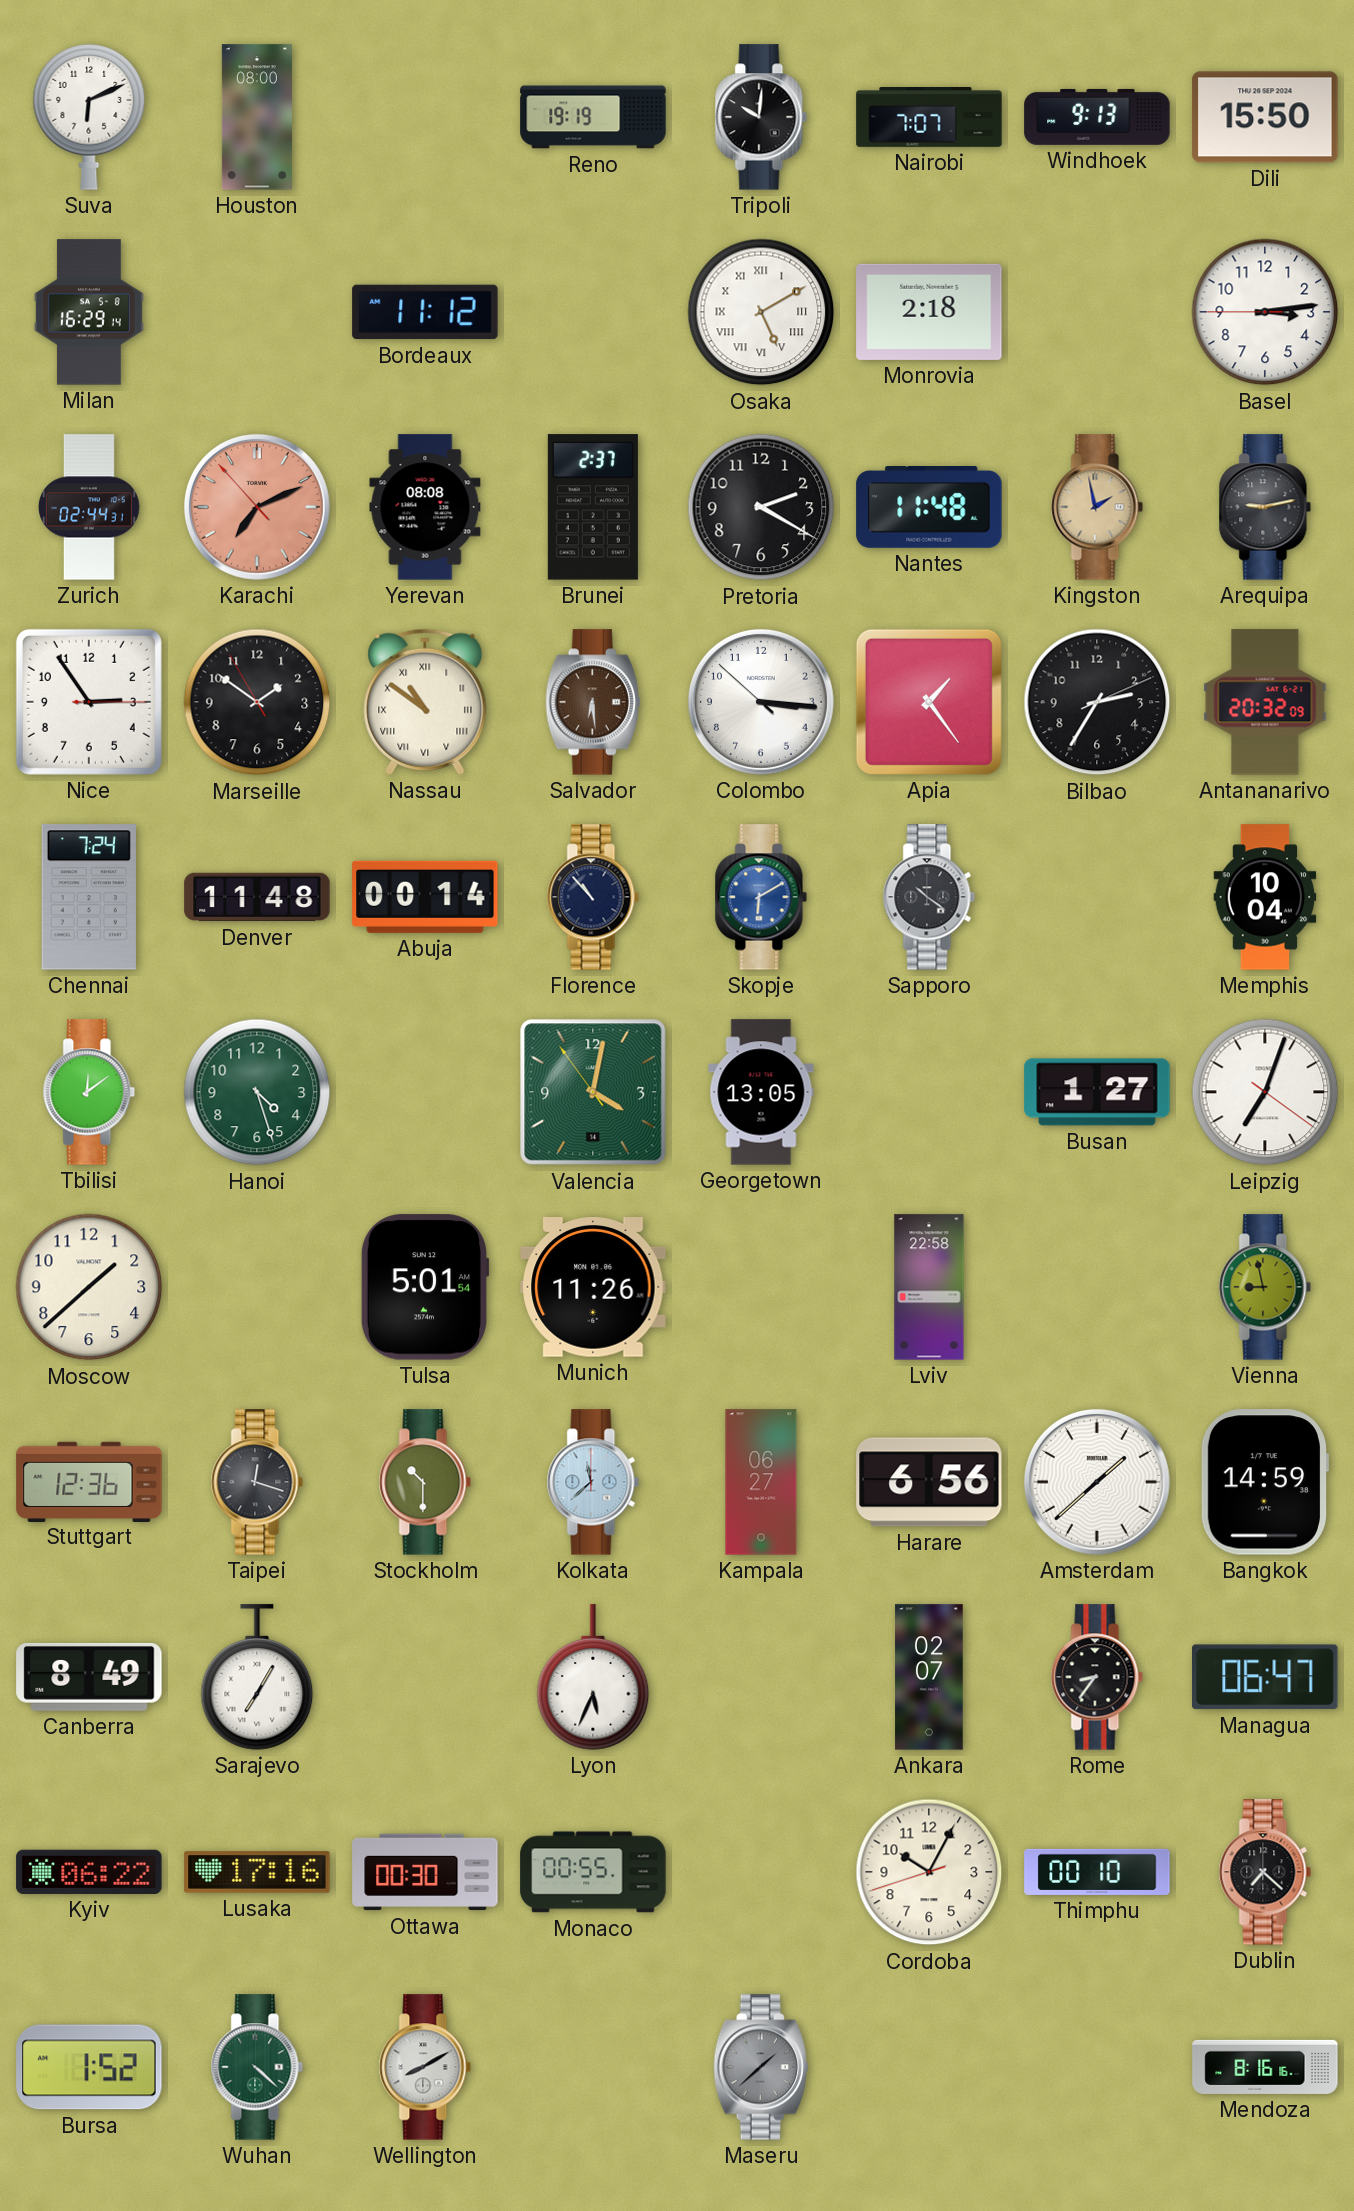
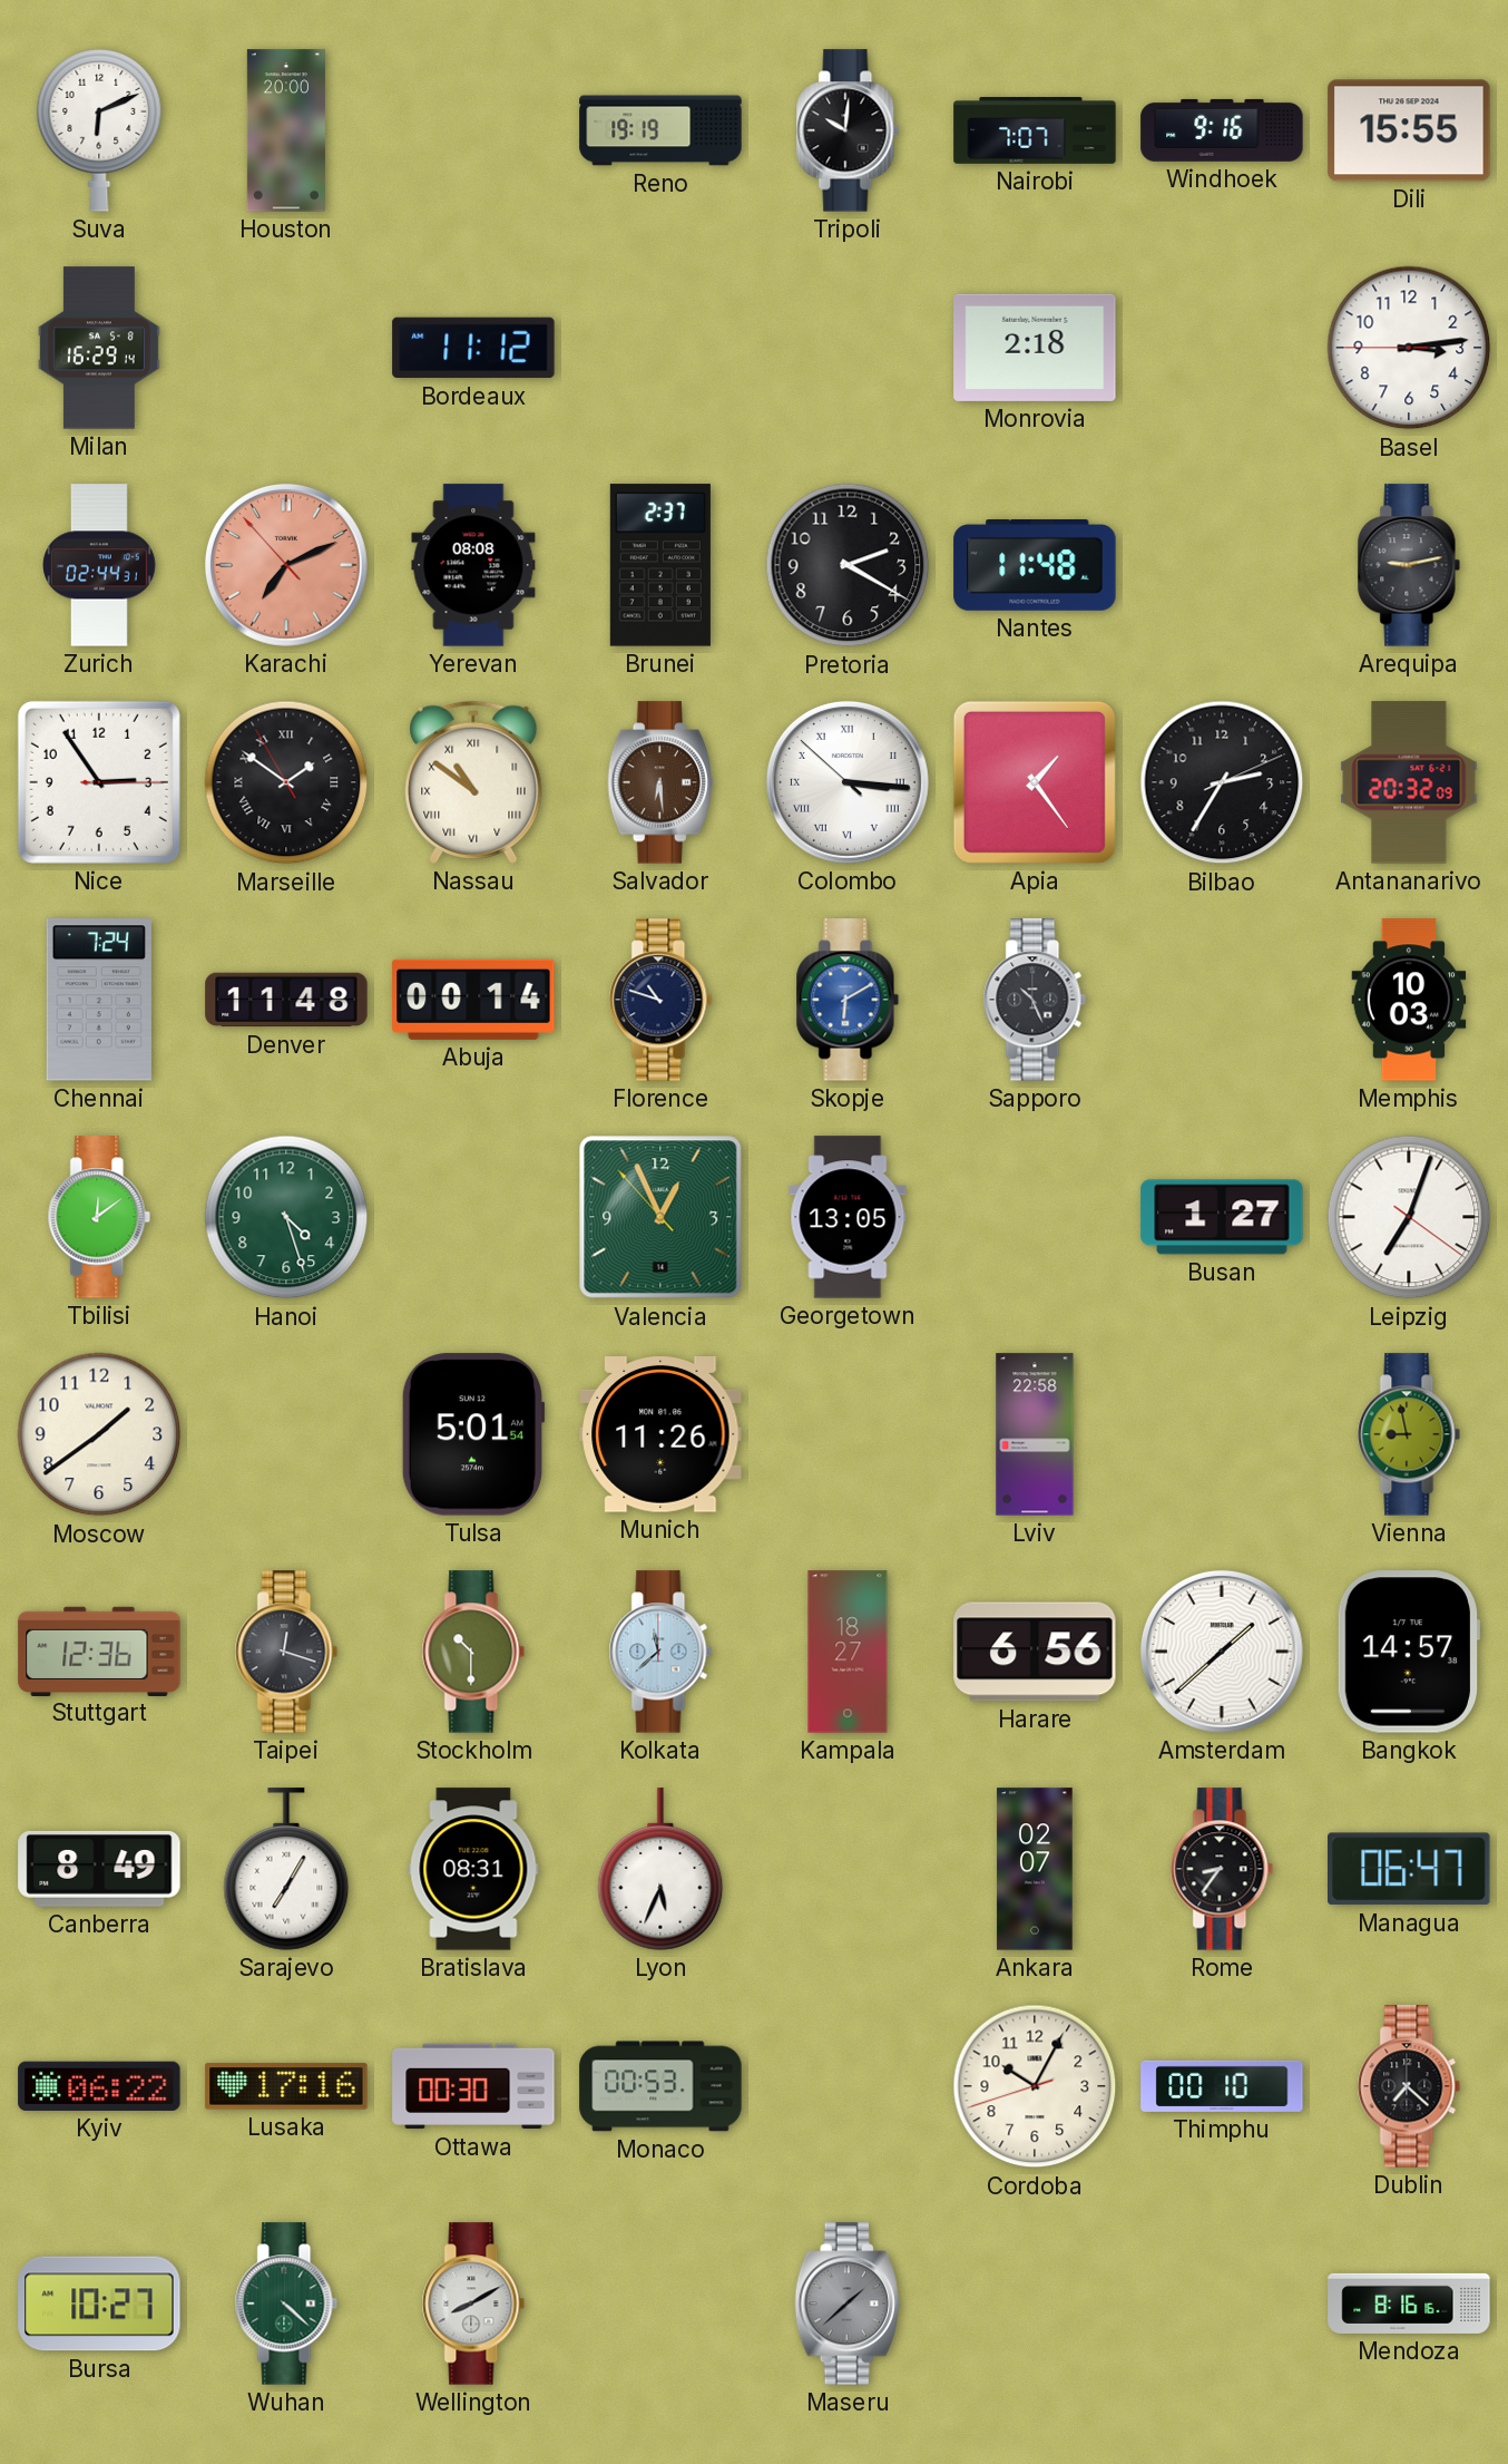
Houston: 08:00 -> 20:00 (286, 130)
Windhoek: 9:13 -> 9:16 (1222, 130)
Dili: 15:50 -> 15:55 (1409, 130)
Osaka: 5:10 -> none (761, 312)
Kingston: 1:58 -> none (1097, 507)
Marseille numerals: Arabic -> Roman (286, 782)
Colombo numerals: Arabic -> Roman (848, 782)
Florence: 10:53 -> 10:48 (660, 1000)
Sapporo: 10:21 -> 10:26 (1035, 1000)
Memphis: 10:04 -> 10:03 (1409, 1000)
Valencia: 4:01 -> 12:55 (660, 1217)
Moscow: 1:38 -> 1:39 (99, 1434)
Kampala: 06:27 -> 18:27 (848, 1652)
Bangkok: 14:59 -> 14:57 (1408, 1652)
Bratislava: none -> 08:31 (473, 1869)
Monaco: 00:55 -> 00:53 (660, 2086)
Bursa: 1:52 -> 10:27 (99, 2304)
